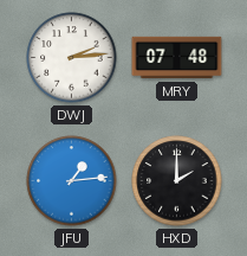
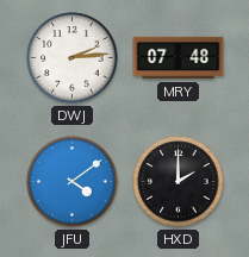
JFU: 1:14 -> 4:09 (73, 182)
